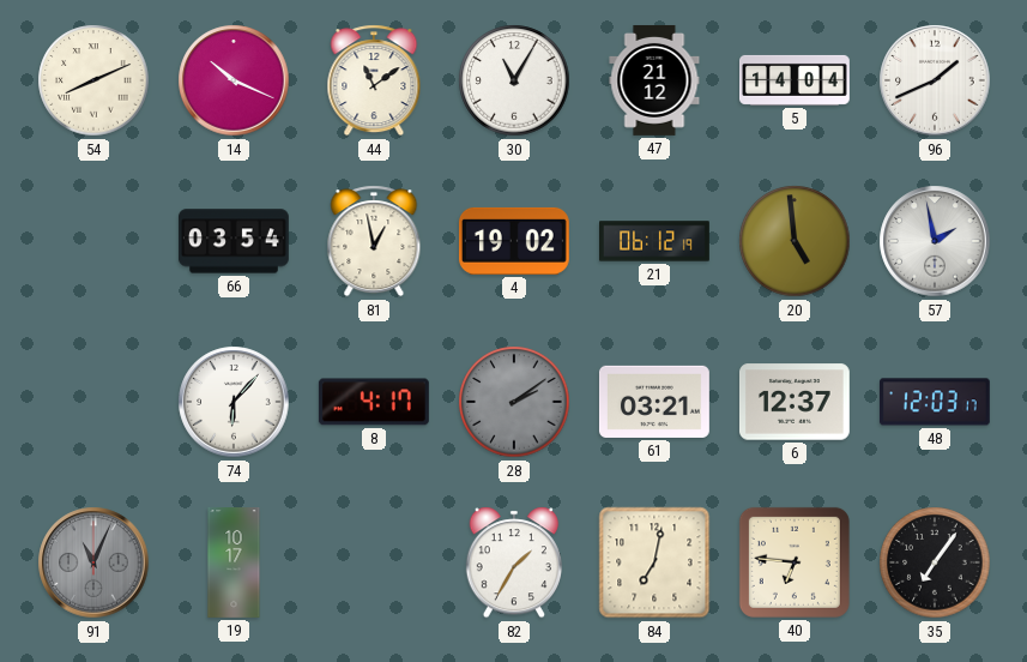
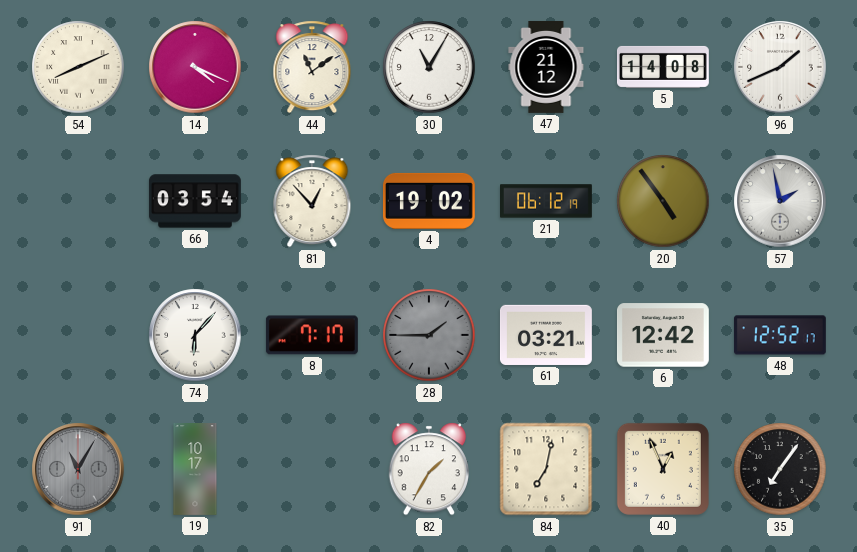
14: 10:19 -> 4:19 (195, 67)
5: 14:04 -> 14:08 (664, 67)
81: 12:58 -> 12:53 (312, 201)
20: 4:59 -> 4:54 (663, 201)
8: 4:17 -> 7:17 (312, 335)
28: 2:09 -> 1:45 (429, 335)
6: 12:37 -> 12:42 (663, 335)
48: 12:03 -> 12:52 (780, 335)
91: 11:04 -> 11:05 (78, 469)
40: 6:46 -> 12:56 (663, 469)
